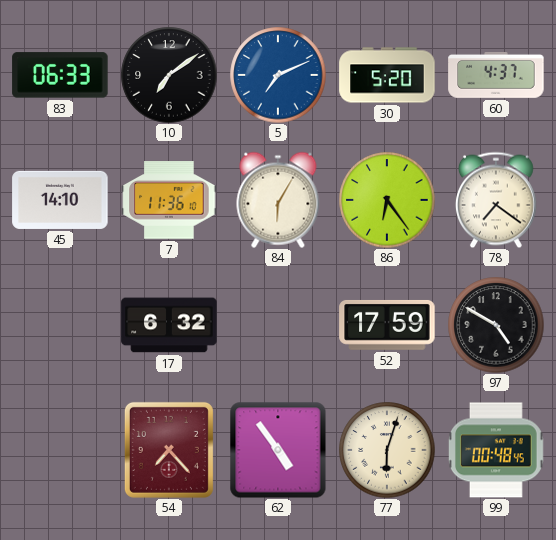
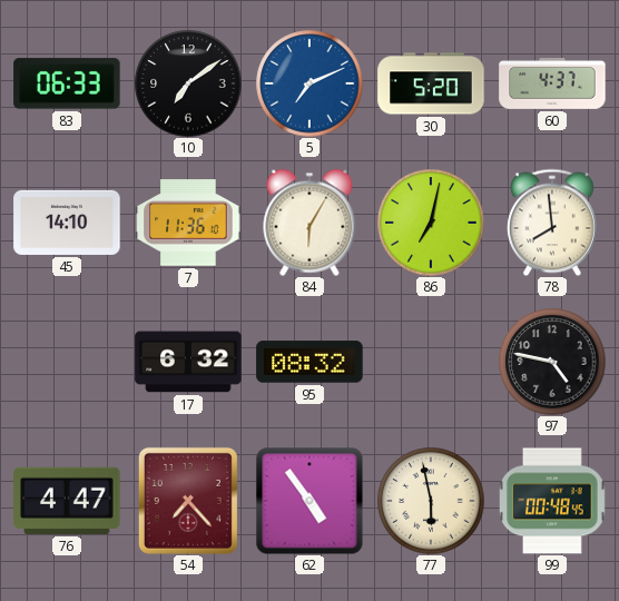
86: 6:24 -> 7:02 (431, 223)
78: 7:21 -> 7:59 (552, 223)
95: none -> 08:32 (309, 362)
52: 17:59 -> none (387, 325)
97: 4:50 -> 4:47 (552, 362)
76: none -> 4:47 (67, 501)
77: 6:03 -> 5:58 (431, 501)
